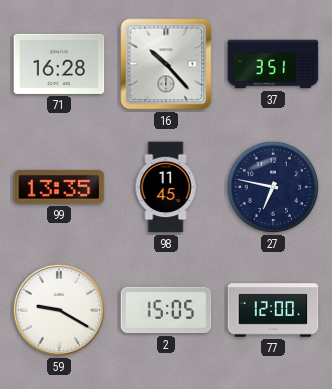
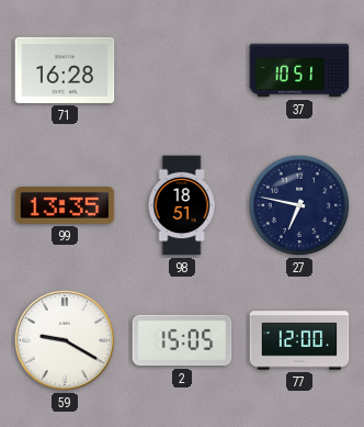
16: 10:23 -> none (166, 64)
37: 3:51 -> 10:51 (299, 70)
98: 11:45 -> 18:51 (182, 205)
